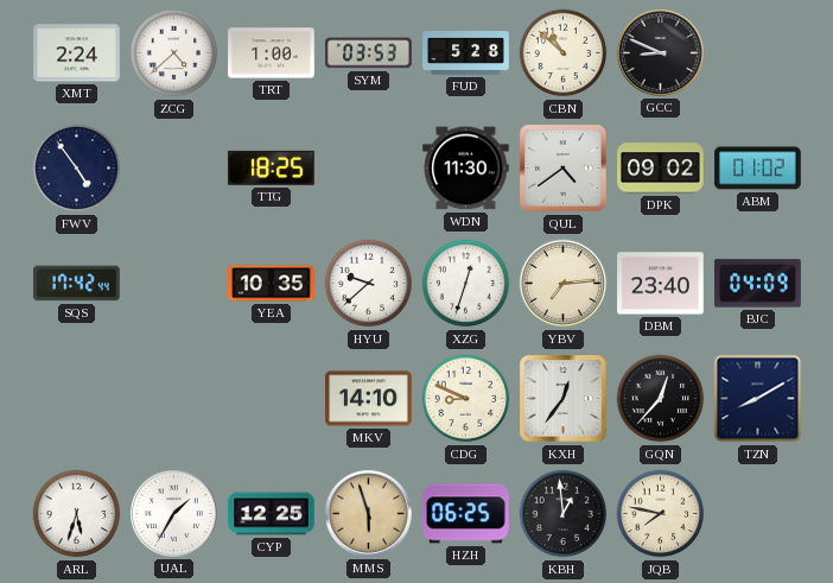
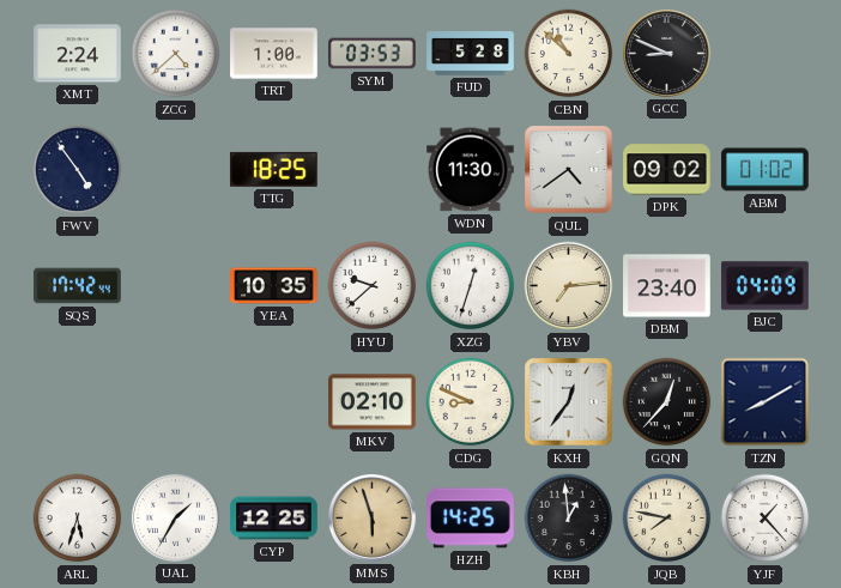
MKV: 14:10 -> 02:10 (373, 402)
HZH: 06:25 -> 14:25 (471, 519)
YJF: none -> 1:23 (766, 519)
